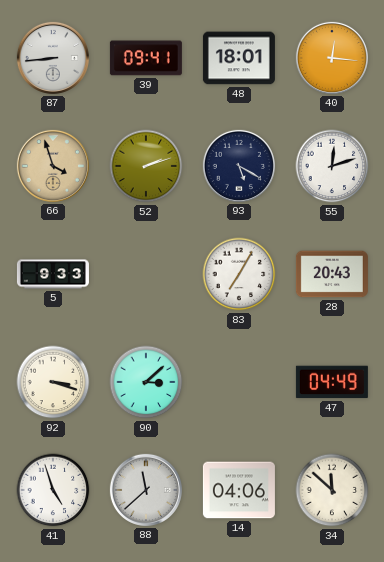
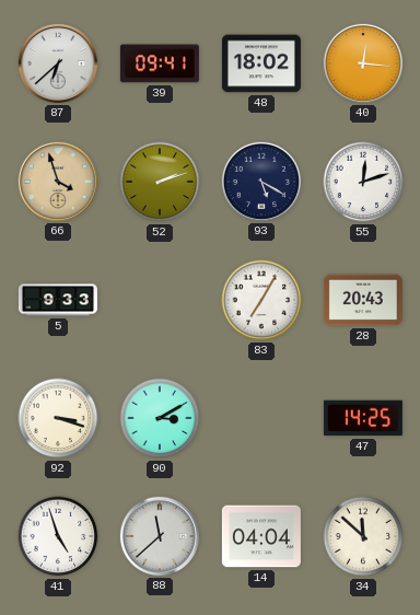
87: 8:44 -> 6:38 (58, 63)
48: 18:01 -> 18:02 (261, 63)
90: 3:08 -> 3:10 (160, 418)
47: 04:49 -> 14:25 (363, 418)
14: 04:06 -> 04:04 (261, 536)
